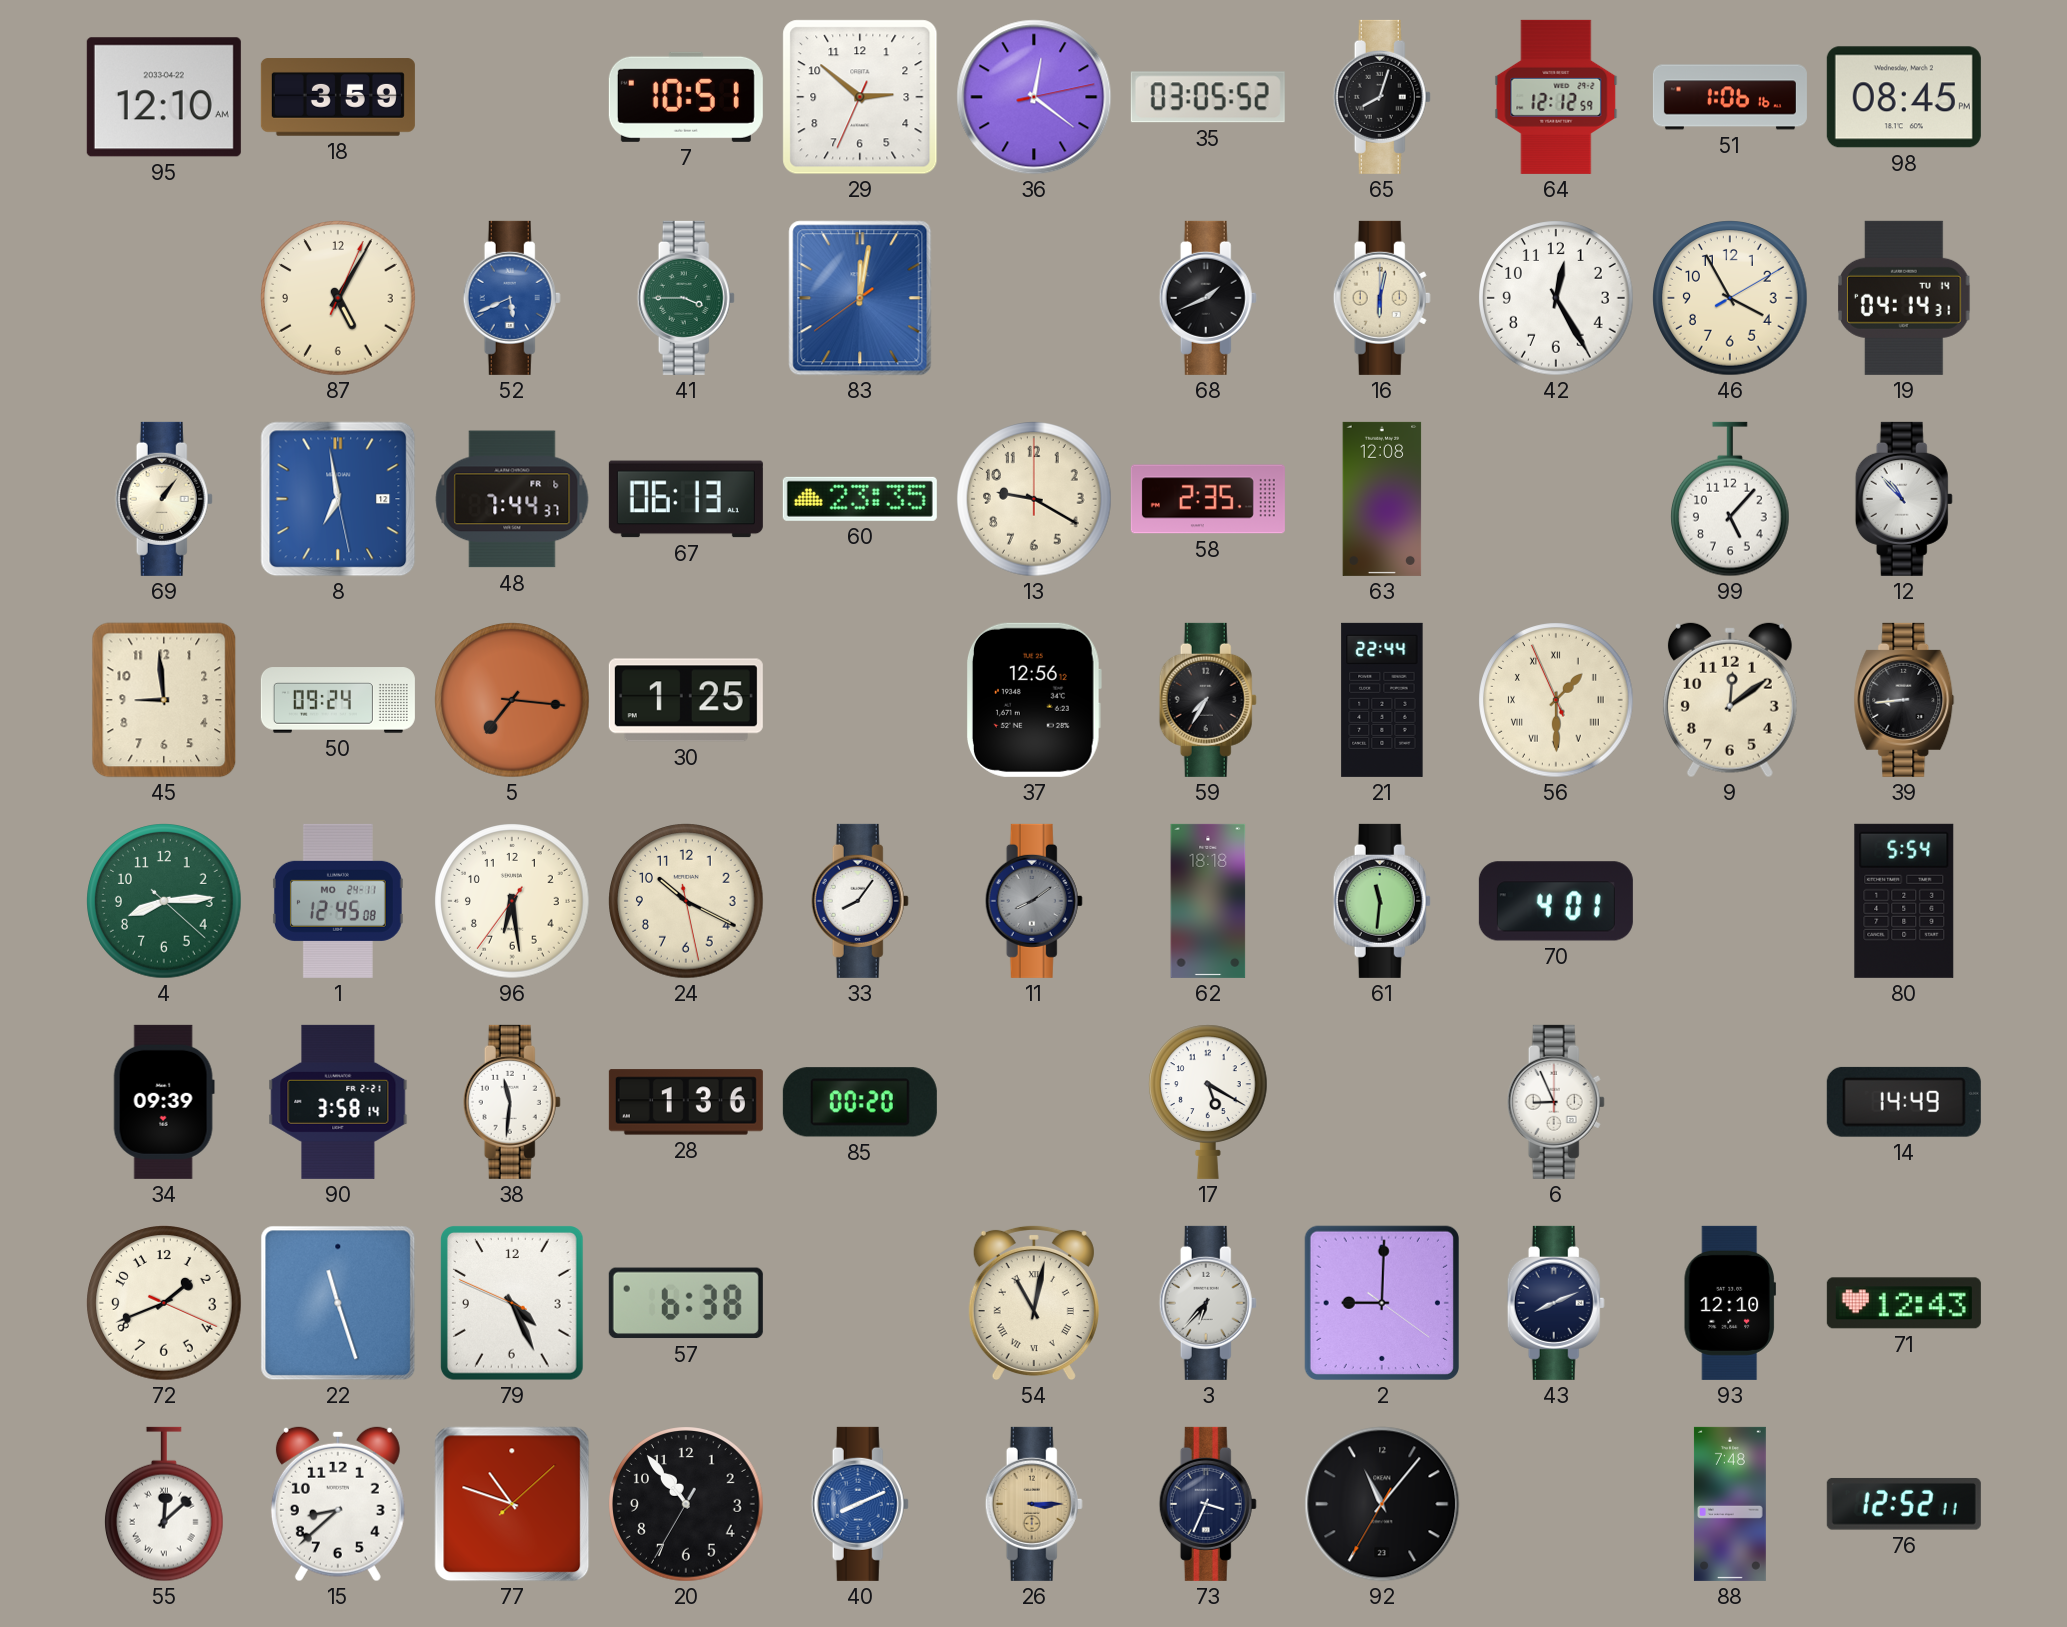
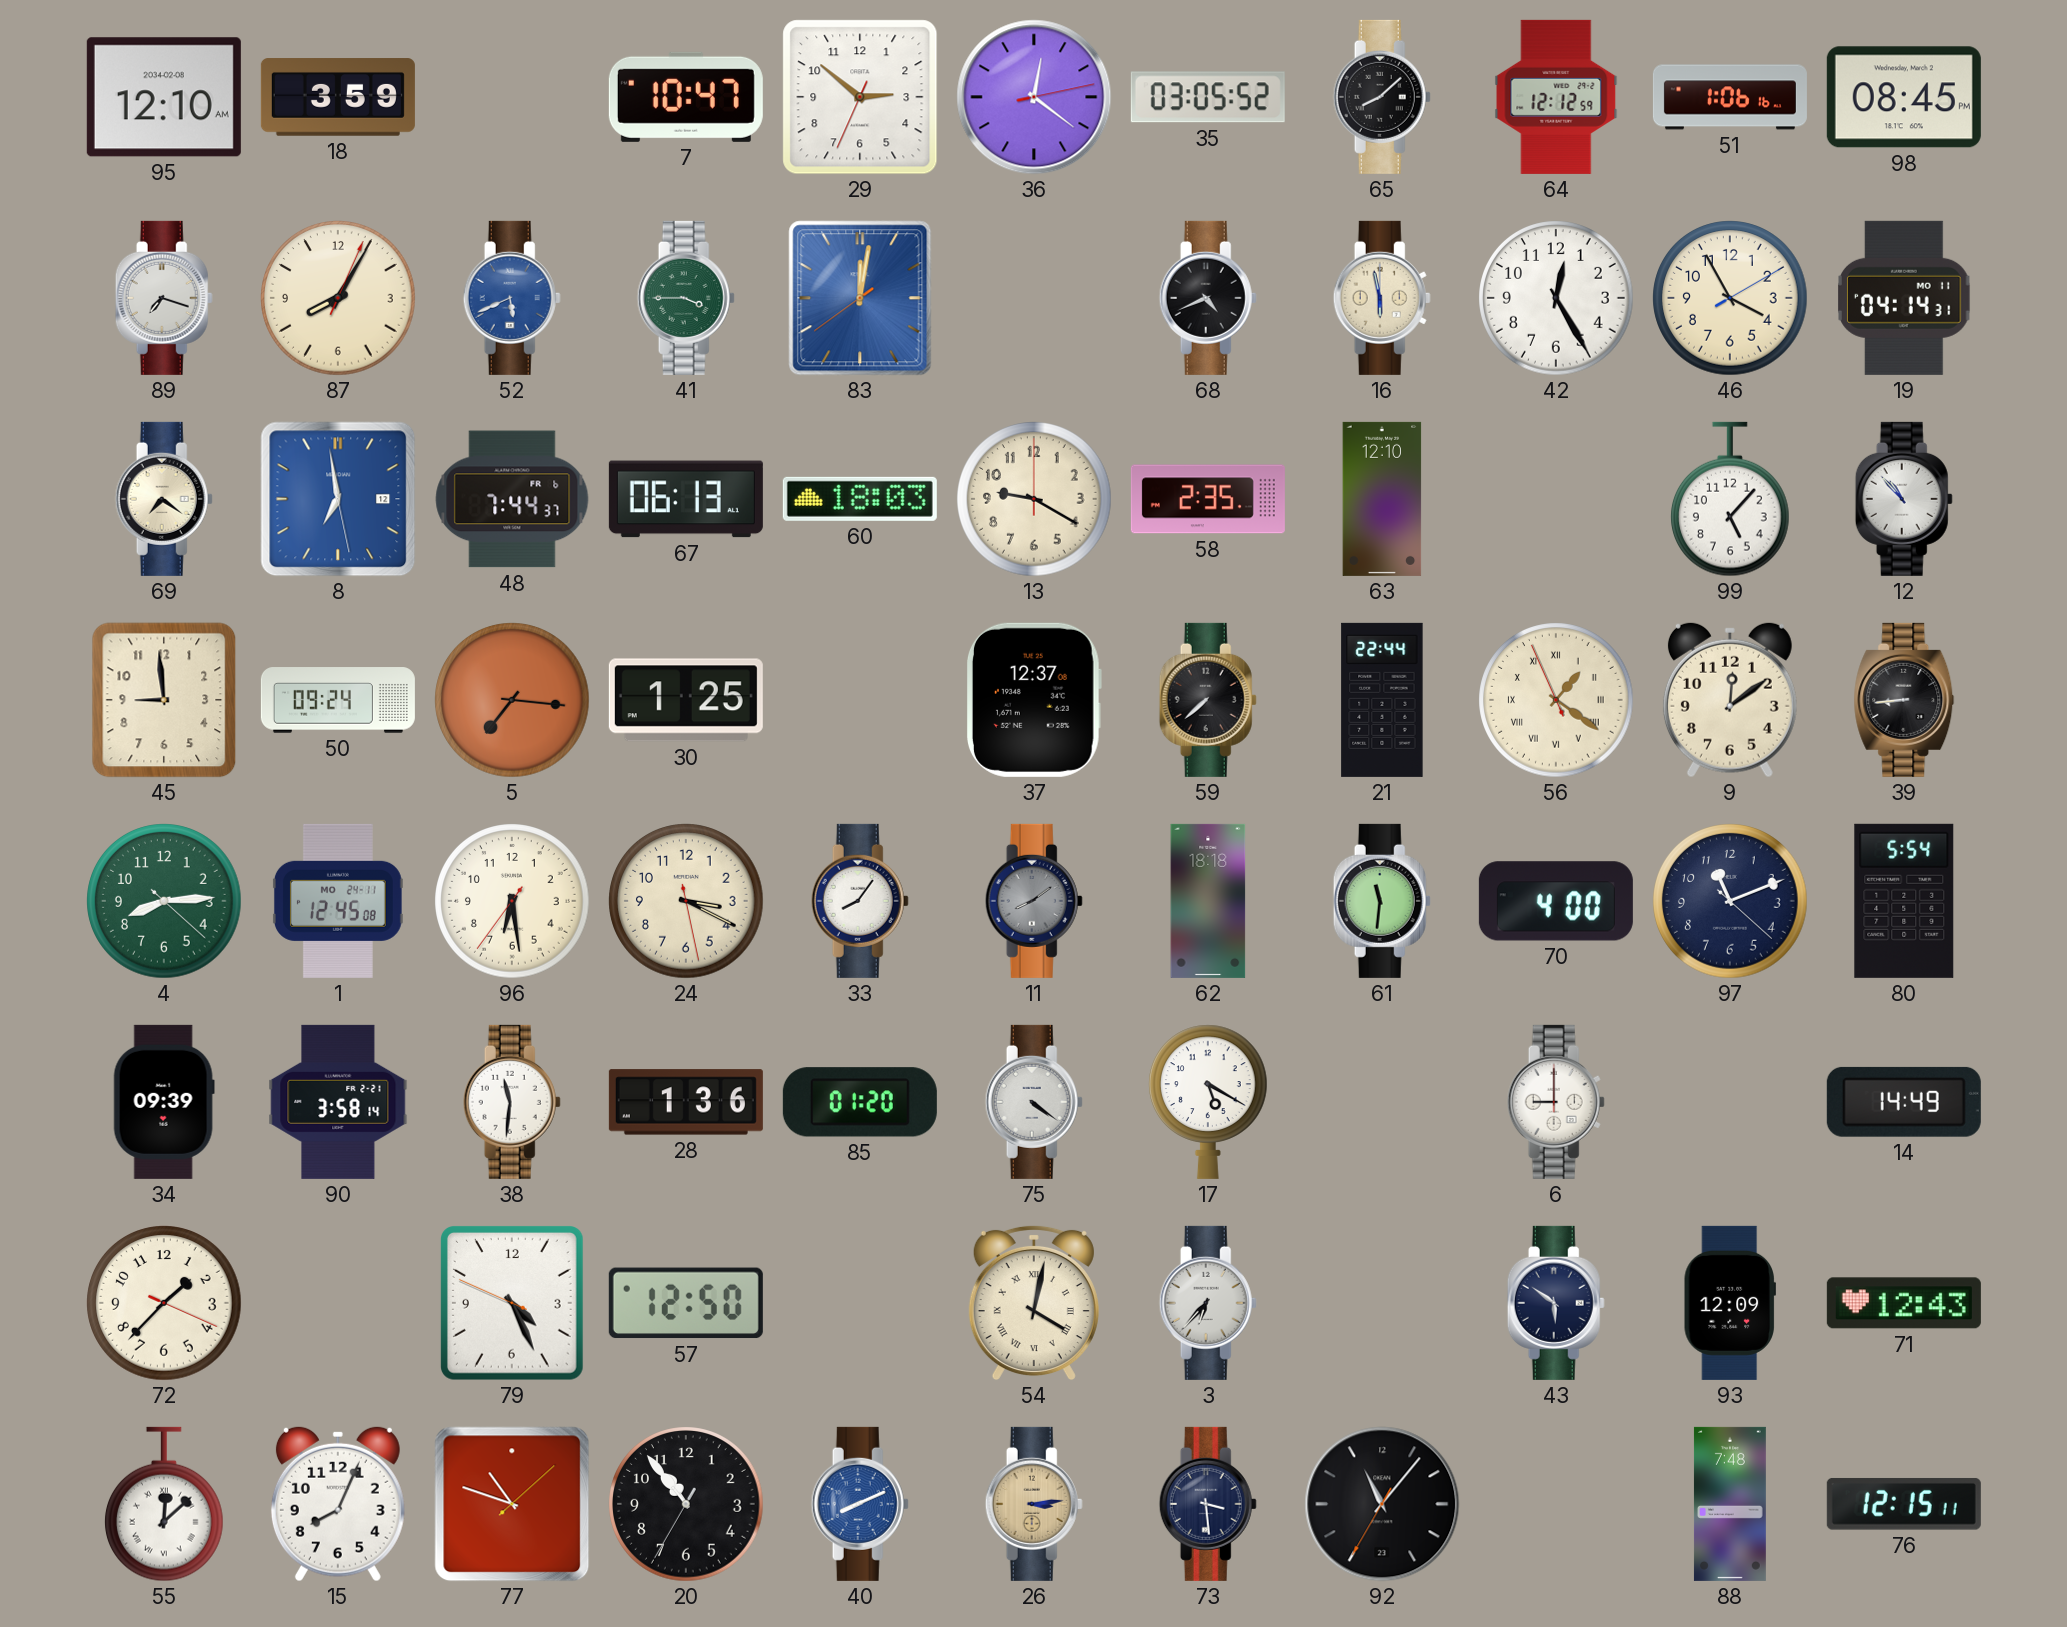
95 date: 2033-04-22 -> 2034-02-08 (164, 97)
7: 10:51 -> 10:47 (686, 97)
65: 8:03 -> 8:08 (1382, 97)
89: none -> 7:18 (164, 298)
87: 5:05 -> 8:05 (338, 298)
68: 1:41 -> 4:41 (1208, 298)
16: 6:02 -> 5:58 (1382, 298)
19 date: TU 14 -> MO 11 (1904, 298)
69: 1:06 -> 7:21 (164, 499)
60: 23:35 -> 18:03 (860, 499)
63: 12:08 -> 12:10 (1382, 499)
37: 12:56 -> 12:37 (1035, 700)
59: 7:35 -> 7:38 (1208, 700)
56: 1:29 -> 1:20 (1556, 700)
24: 10:19 -> 3:19 (686, 901)
70: 4:01 -> 4:00 (1556, 901)
97: none -> 11:11 (1730, 901)
85: 00:20 -> 01:20 (860, 1102)
75: none -> 4:21 (1034, 1102)
6: 8:56 -> 9:00 (1556, 1102)
72: 1:41 -> 1:37 (164, 1303)
22: 11:27 -> none (338, 1303)
57: 6:38 -> 12:50 (686, 1303)
54: 11:02 -> 4:02 (1034, 1303)
2: 9:00 -> none (1382, 1303)
43: 8:11 -> 5:51 (1556, 1303)
93: 12:10 -> 12:09 (1730, 1303)
15: 8:38 -> 8:04 (338, 1504)
26: 3:15 -> 3:14 (1034, 1504)
73: 3:34 -> 3:29 (1208, 1504)
76: 12:52 -> 12:15 (1904, 1504)
